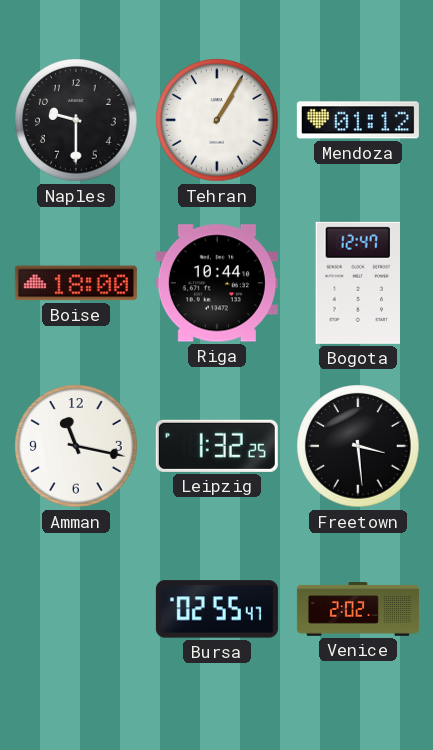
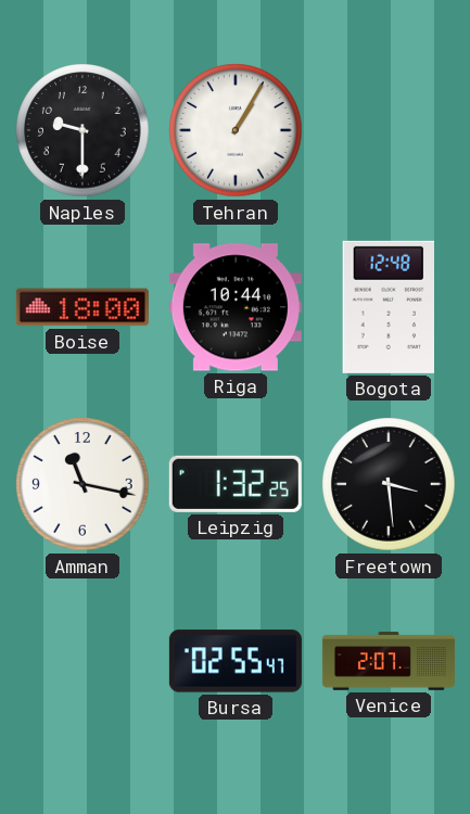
Mendoza: 01:12 -> none (358, 120)
Bogota: 12:47 -> 12:48 (388, 307)
Venice: 2:02 -> 2:07 (389, 661)
